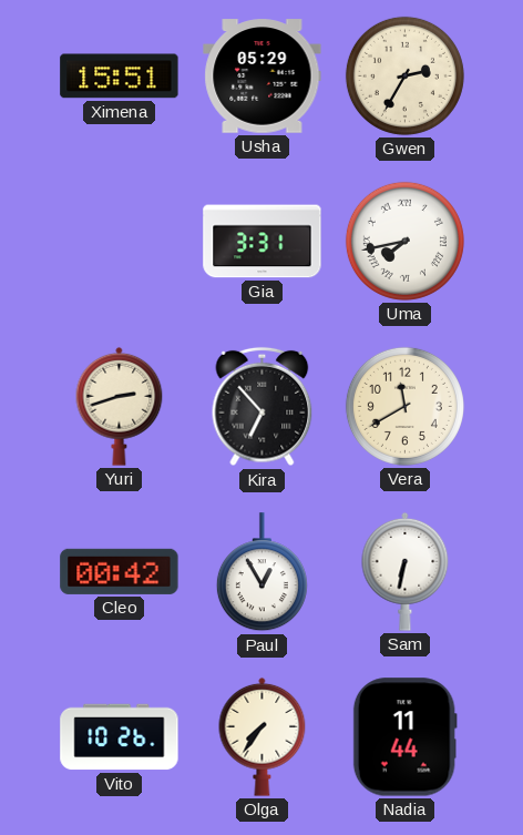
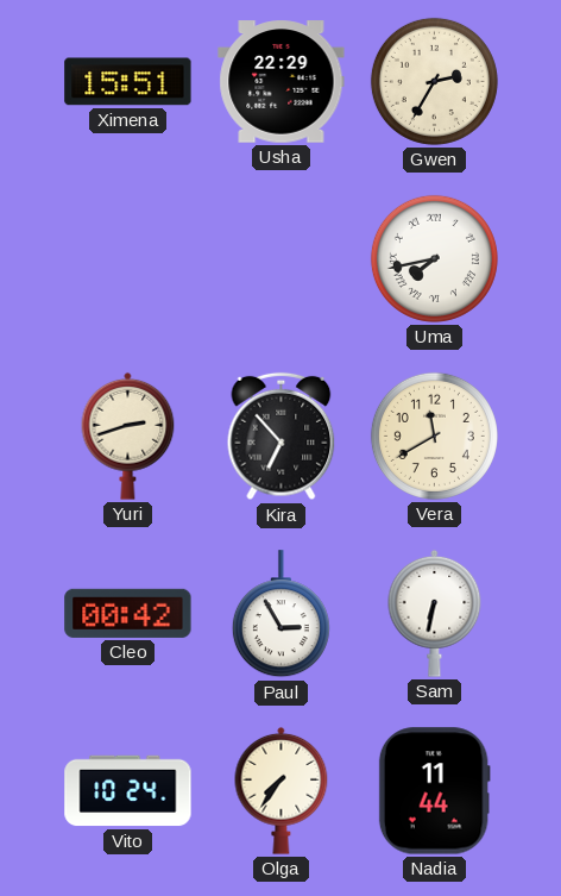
Usha: 05:29 -> 22:29 (282, 82)
Gia: 3:31 -> none (263, 242)
Paul: 12:55 -> 2:55 (280, 614)
Vito: 10:26 -> 10:24 (128, 791)
